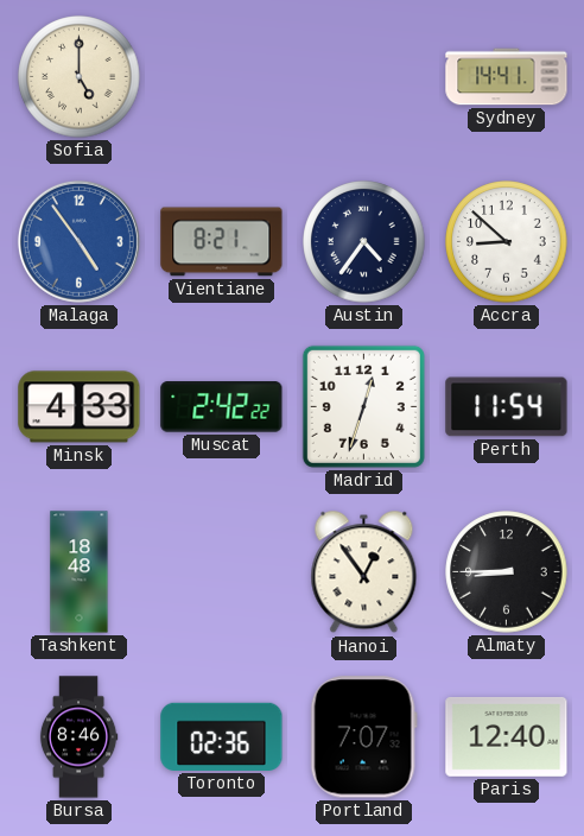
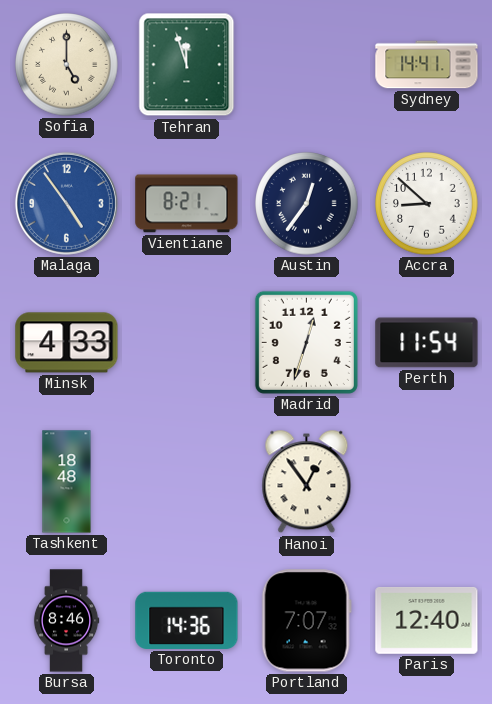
Tehran: none -> 11:57 (187, 65)
Austin: 4:36 -> 12:36 (307, 204)
Muscat: 2:42 -> none (222, 407)
Almaty: 8:45 -> none (507, 572)
Toronto: 02:36 -> 14:36 (187, 620)
